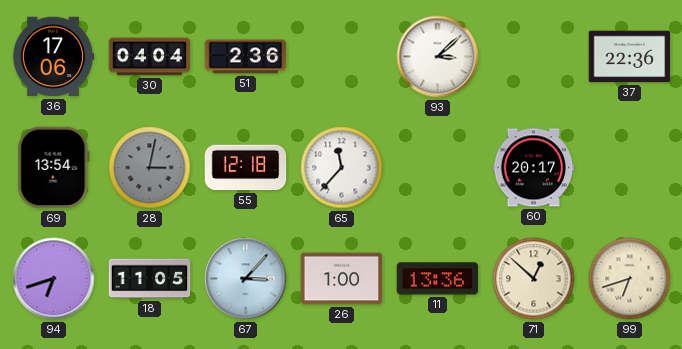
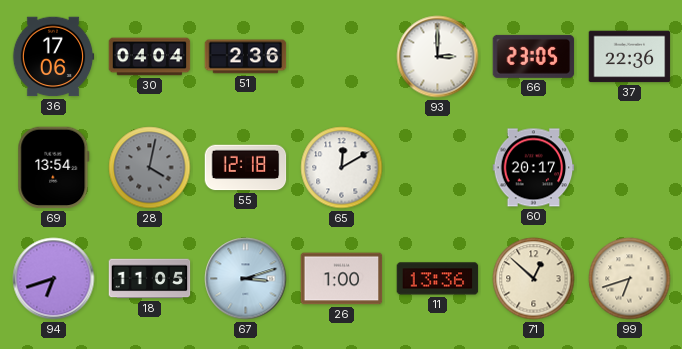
93: 3:08 -> 3:00 (438, 57)
66: none -> 23:05 (534, 56)
28: 3:02 -> 4:02 (150, 168)
65: 11:37 -> 12:10 (342, 168)
67: 3:07 -> 3:12 (246, 279)
